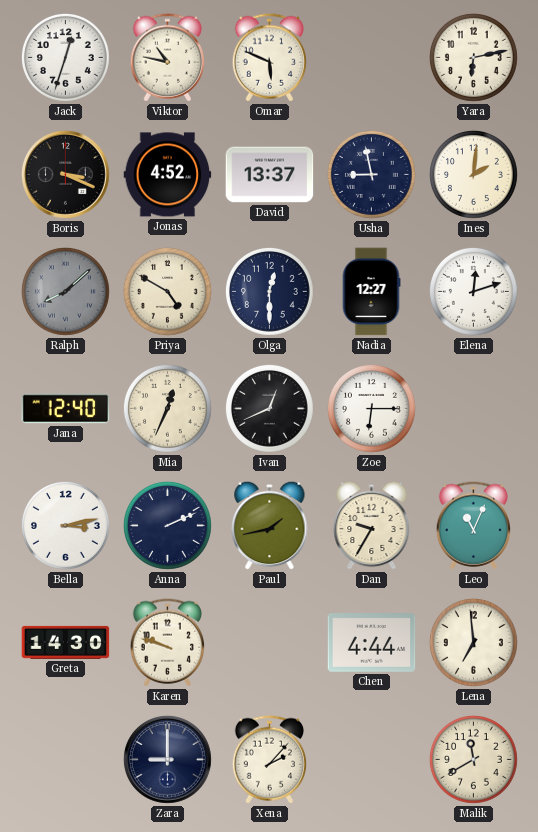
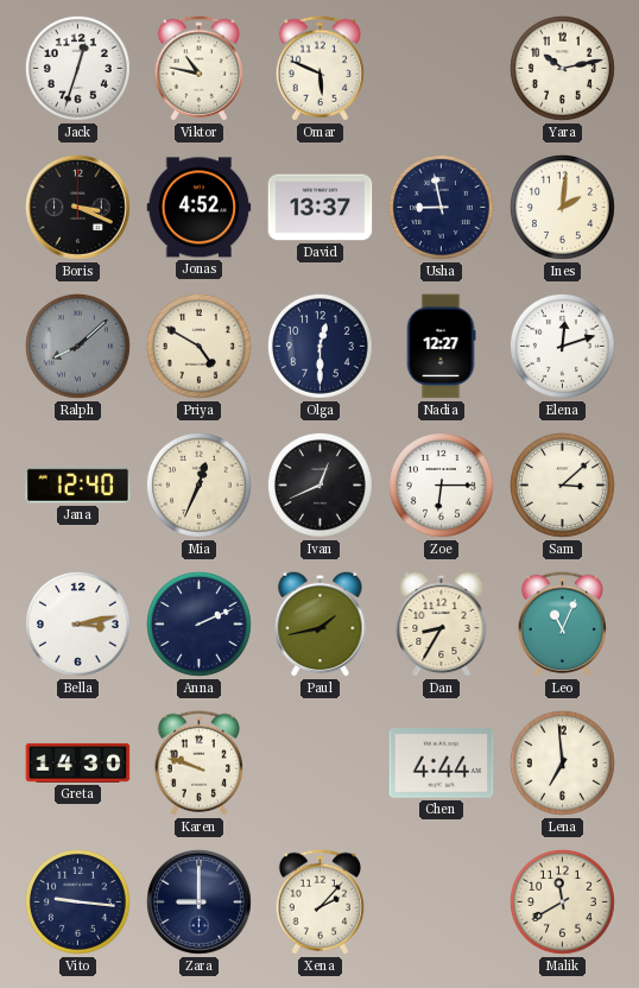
Yara: 6:13 -> 10:13 (562, 68)
Sam: none -> 3:08 (562, 484)
Dan: 9:35 -> 8:35 (442, 623)
Vito: none -> 9:16 (77, 901)
